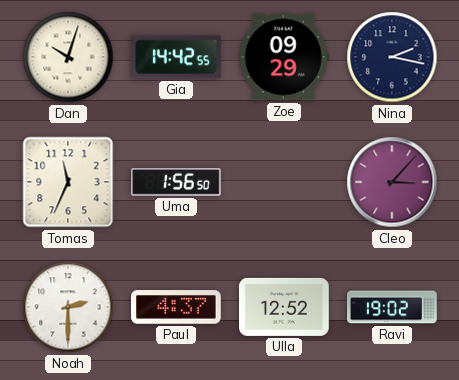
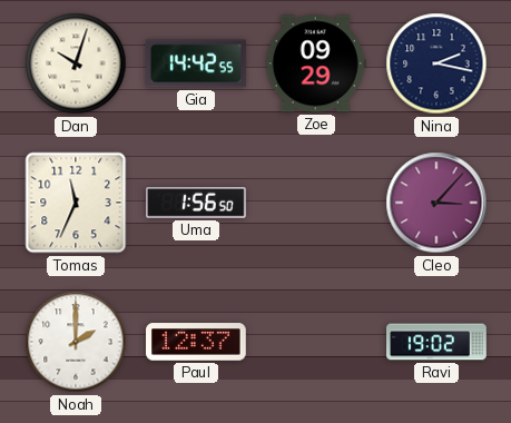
Noah: 2:30 -> 2:00 (76, 342)
Paul: 4:37 -> 12:37 (197, 342)
Ulla: 12:52 -> none (285, 307)
